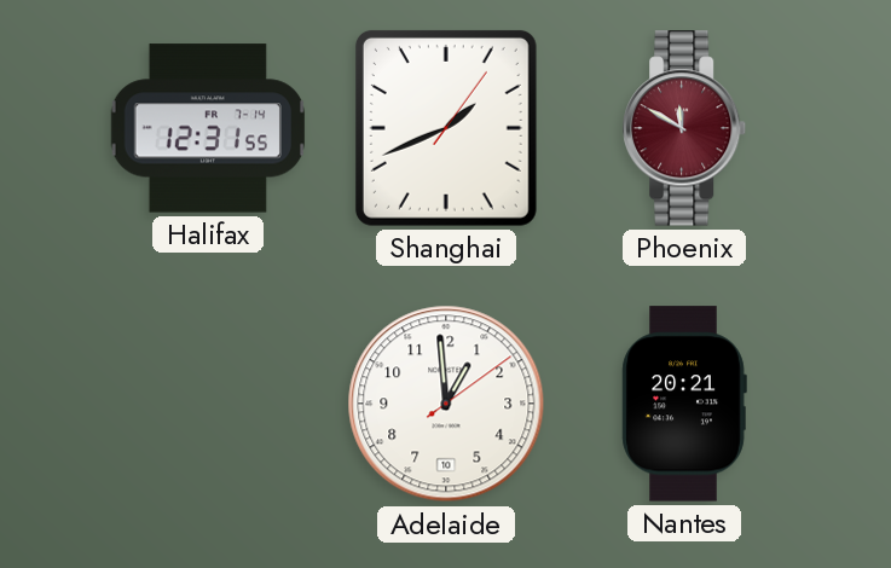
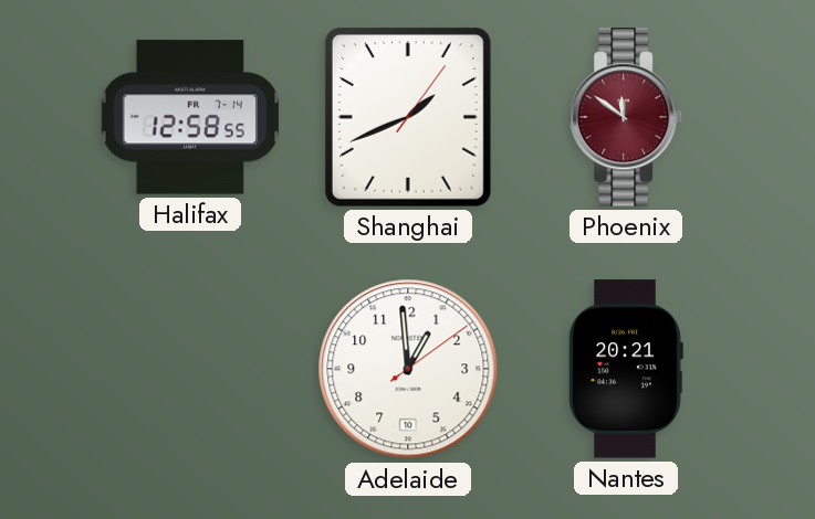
Halifax: 12:31 -> 12:58 (190, 117)
Phoenix: 11:50 -> 11:51 (627, 117)
